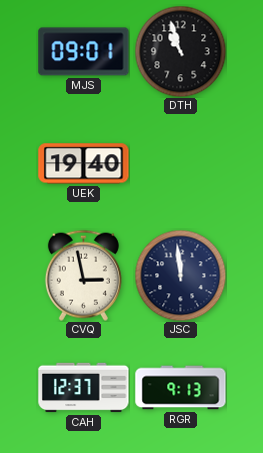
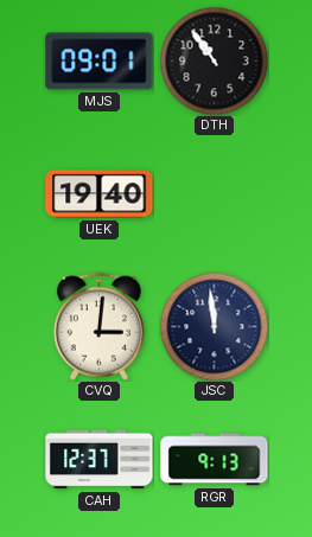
DTH: 10:57 -> 10:54 (214, 60)
CVQ: 2:58 -> 3:01 (98, 326)
